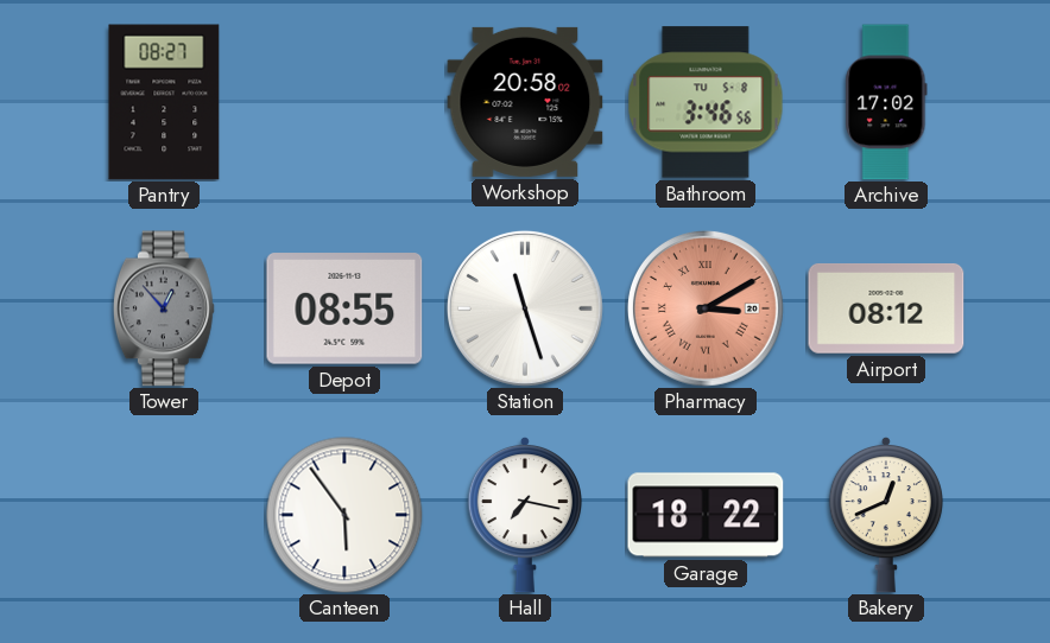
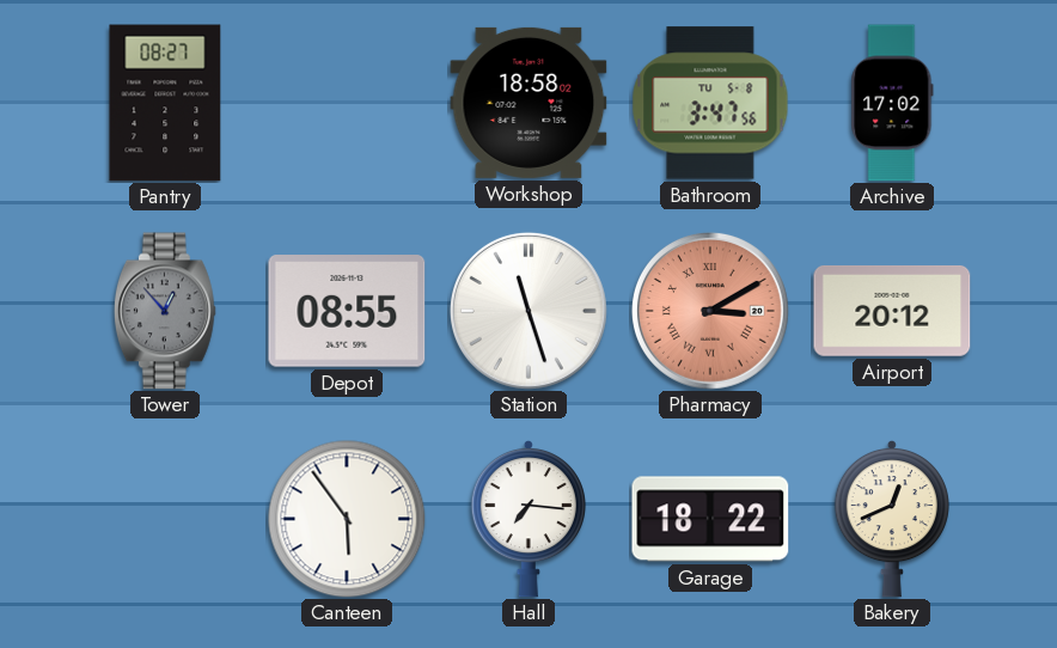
Workshop: 20:58 -> 18:58 (528, 103)
Bathroom: 3:46 -> 3:47 (710, 103)
Airport: 08:12 -> 20:12 (892, 311)
Hall: 7:17 -> 7:16 (528, 519)
